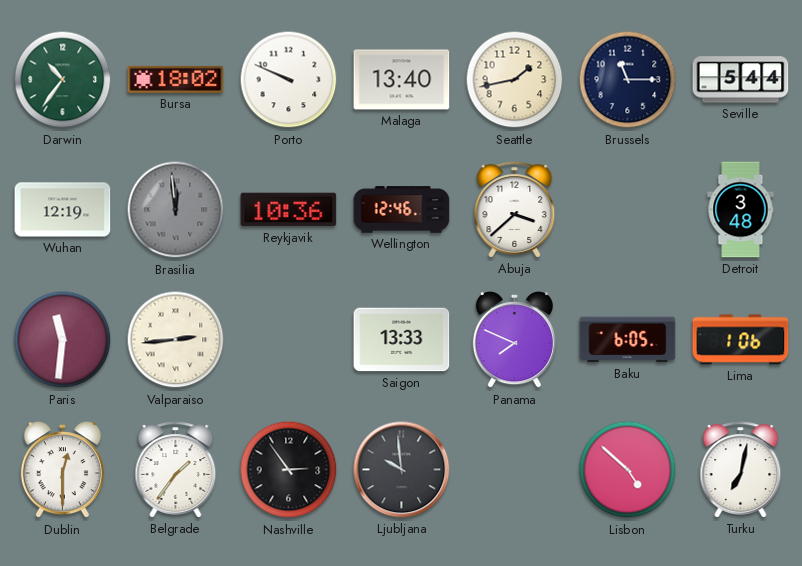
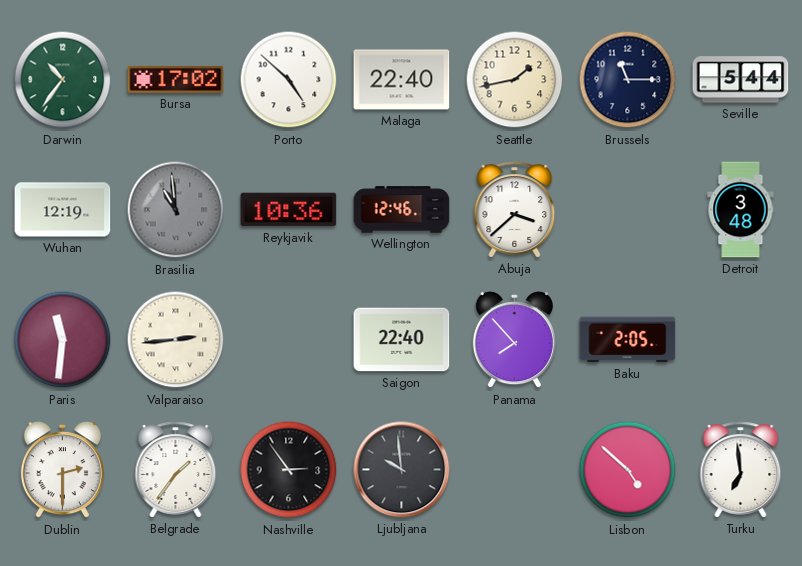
Bursa: 18:02 -> 17:02 (176, 79)
Porto: 9:49 -> 4:52 (289, 80)
Malaga: 13:40 -> 22:40 (402, 80)
Brasilia: 11:59 -> 10:59 (176, 210)
Saigon: 13:33 -> 22:40 (402, 340)
Panama: 7:49 -> 7:53 (514, 340)
Baku: 6:05 -> 2:05 (628, 340)
Lima: 1:06 -> none (741, 340)
Dublin: 12:30 -> 2:30 (62, 470)
Turku: 7:02 -> 6:59 (741, 470)
